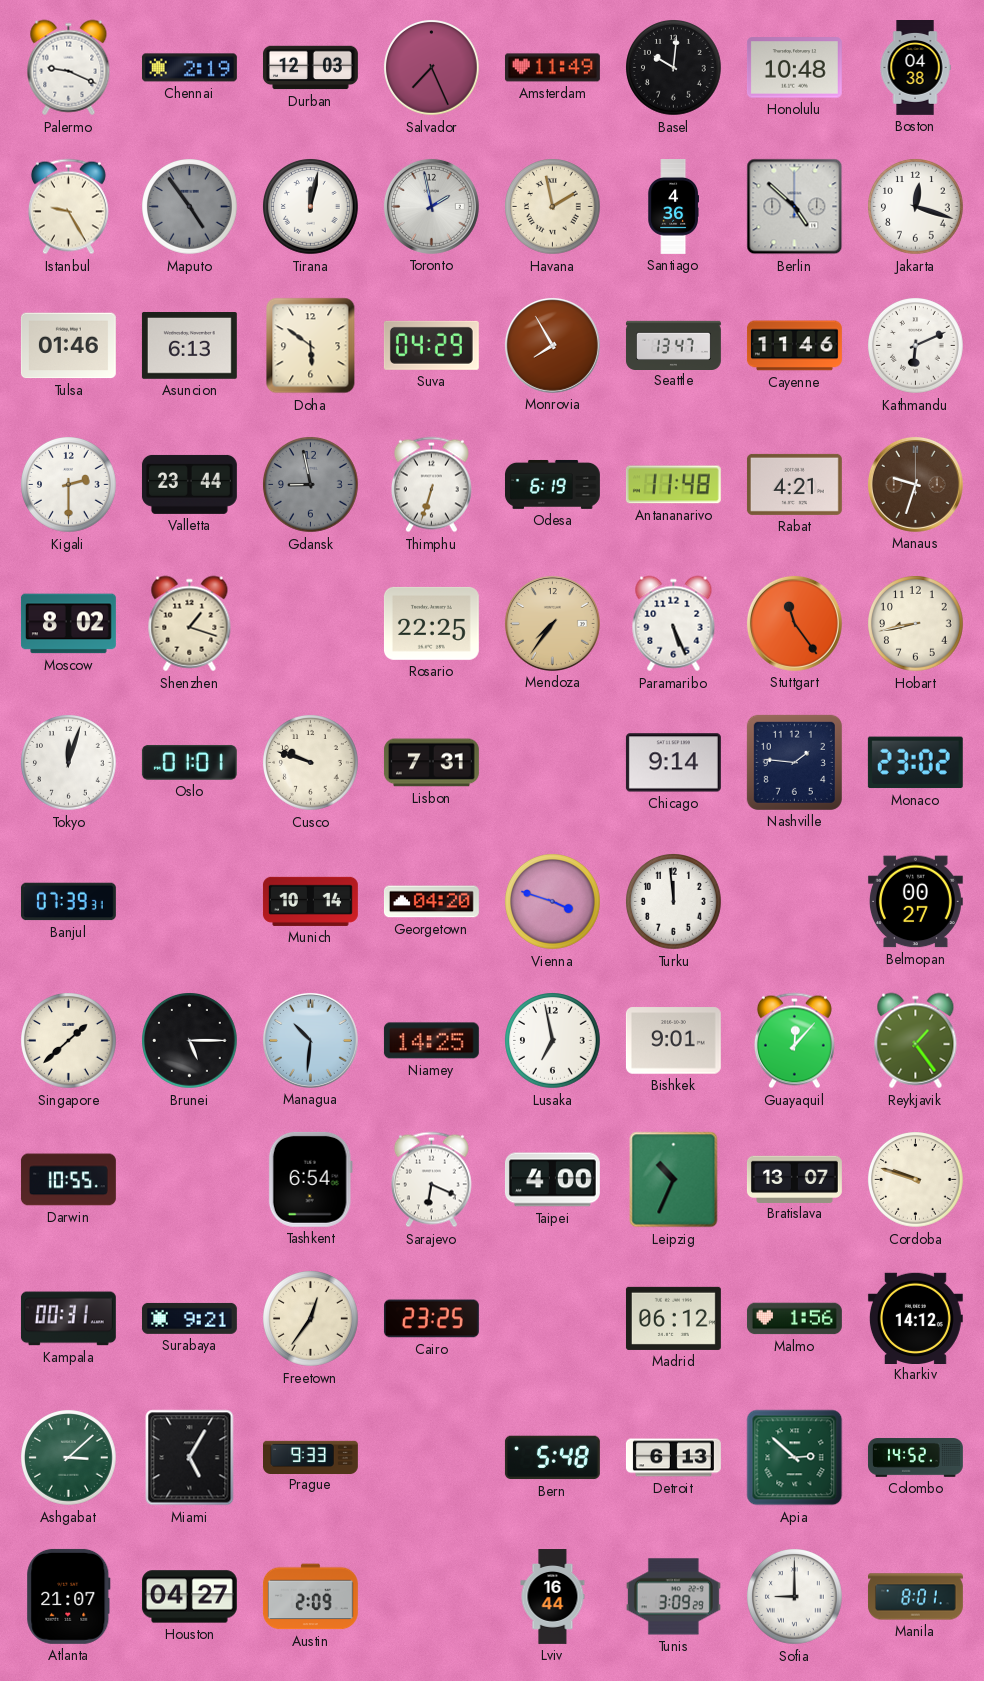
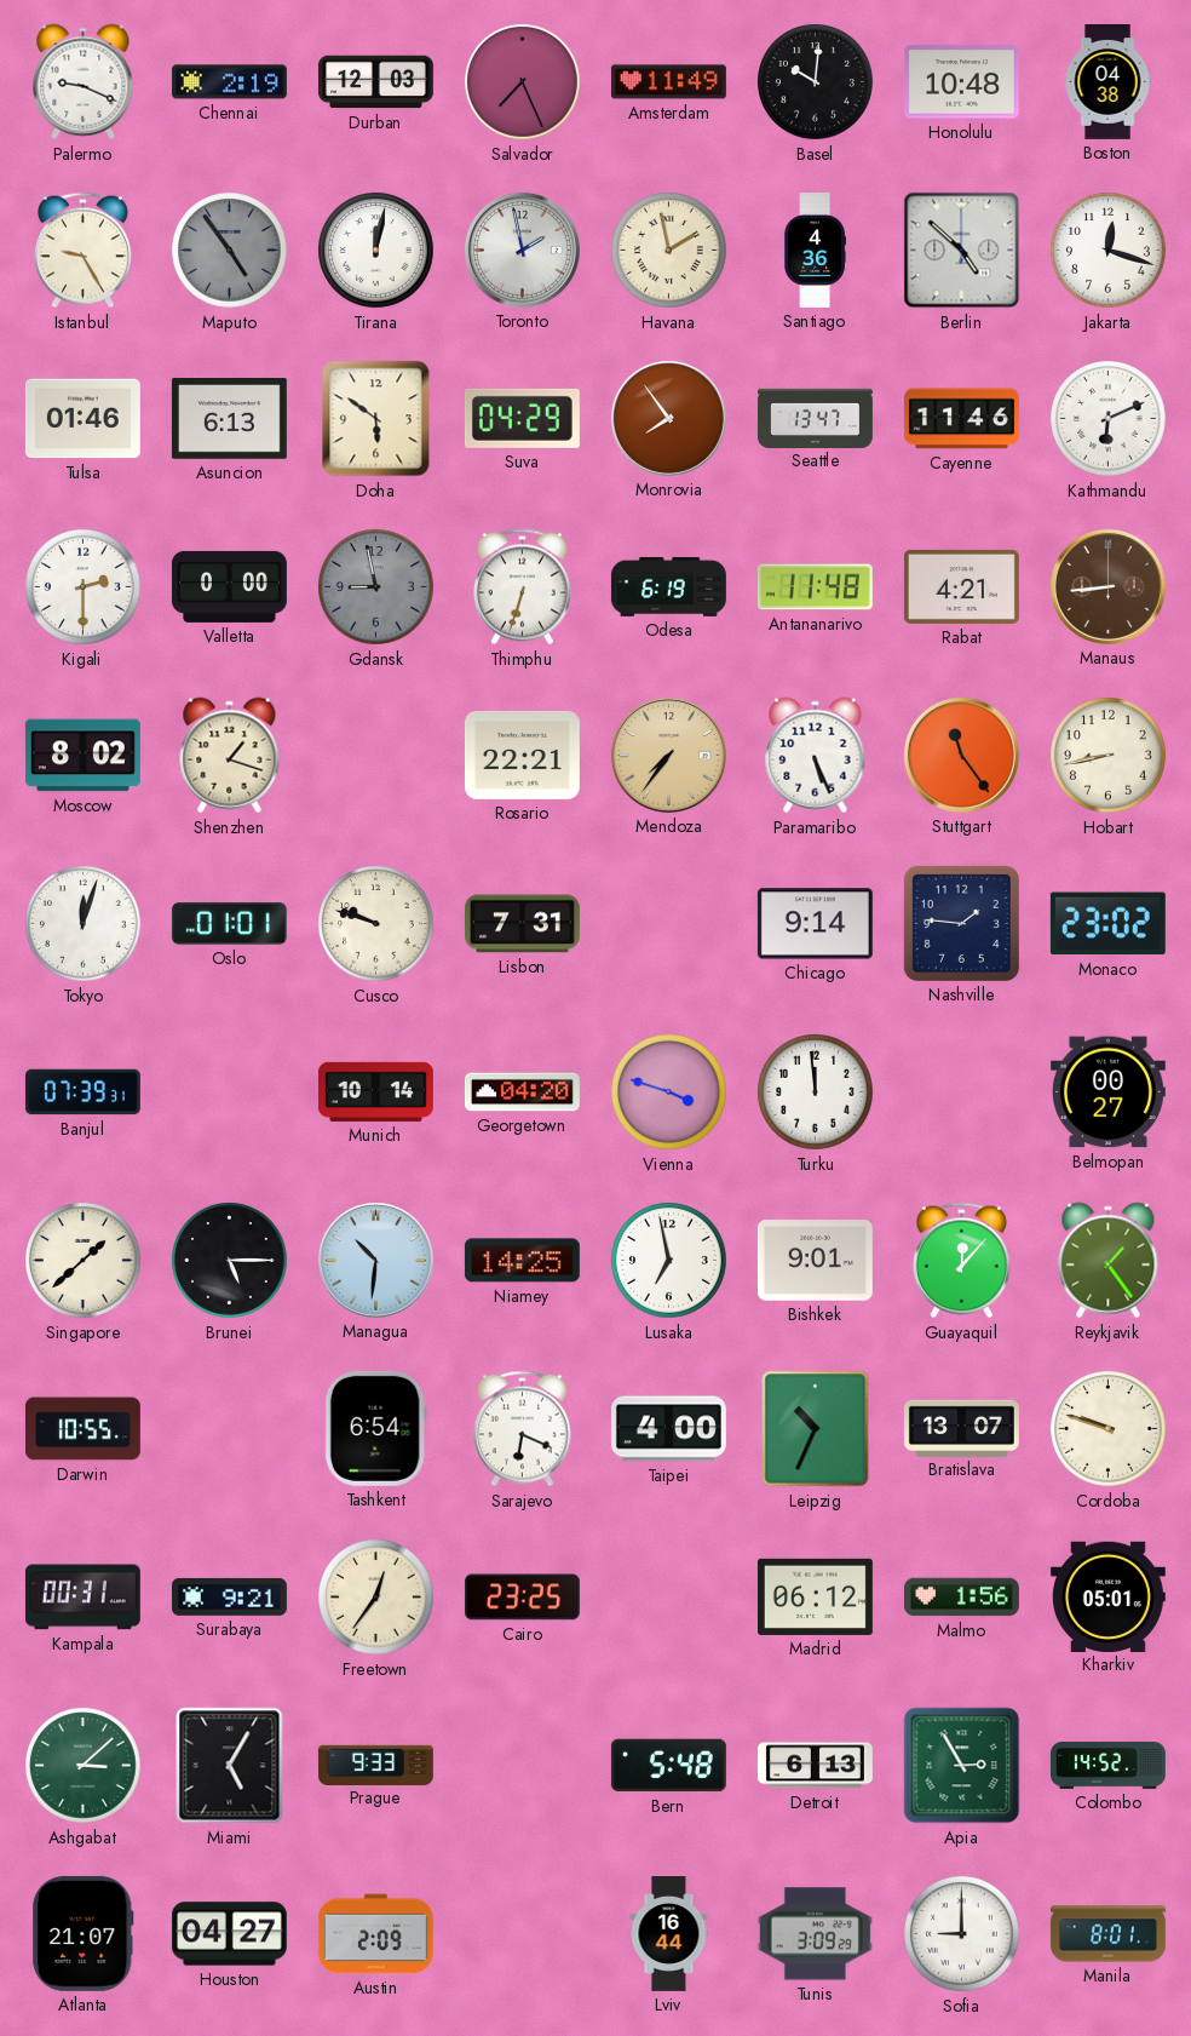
Monrovia: 7:55 -> 7:54 (668, 418)
Valletta: 23:44 -> 0:00 (229, 586)
Manaus: 9:33 -> 8:44 (1107, 586)
Rosario: 22:25 -> 22:21 (522, 755)
Kharkiv: 14:12 -> 05:01 (1107, 1596)
Apia: 2:52 -> 2:55 (962, 1766)
